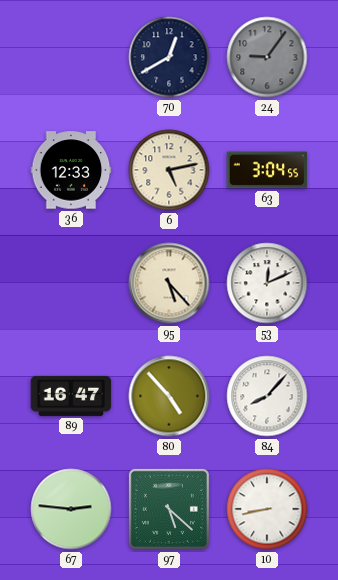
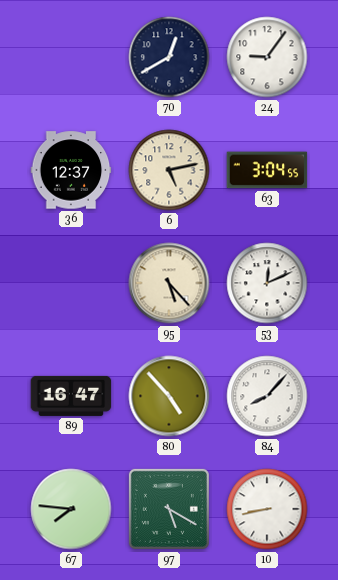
24 dial: grey -> white (267, 57)
36: 12:33 -> 12:37 (71, 170)
67: 2:46 -> 7:46 (71, 509)
97: 5:22 -> 5:20 (169, 509)
